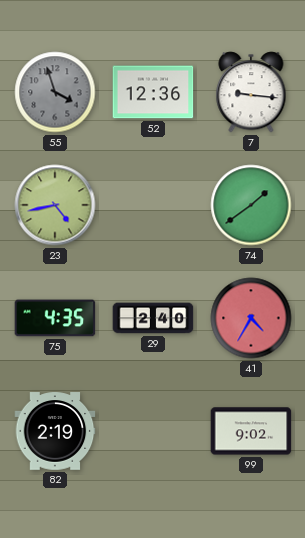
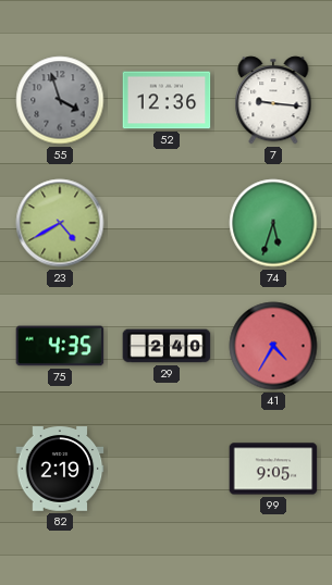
23: 4:43 -> 4:40 (60, 223)
74: 1:39 -> 5:33 (273, 223)
99: 9:02 -> 9:05 (273, 469)
